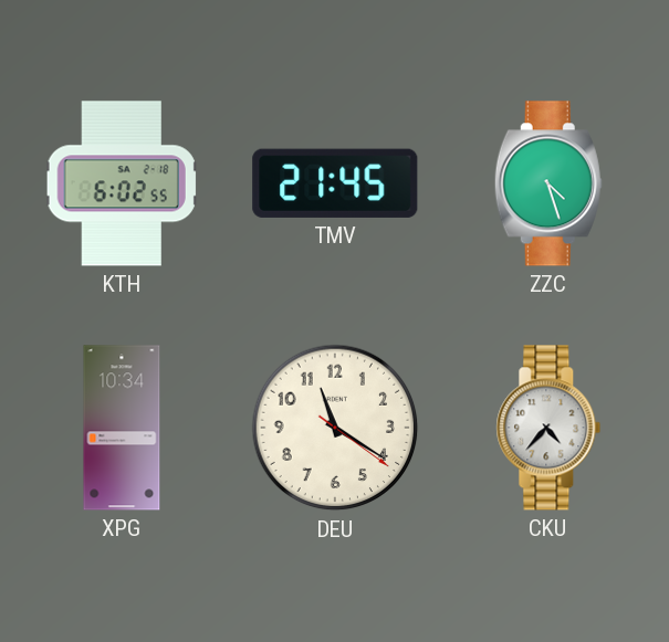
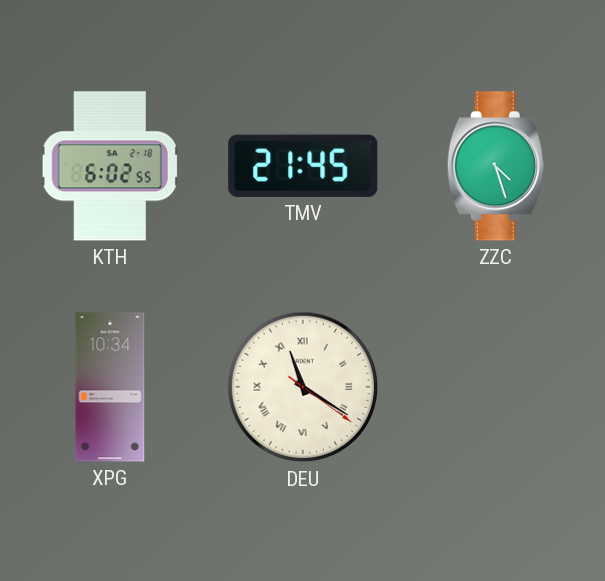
DEU numerals: Arabic -> Roman (303, 387)
CKU: 4:37 -> none (548, 428)
